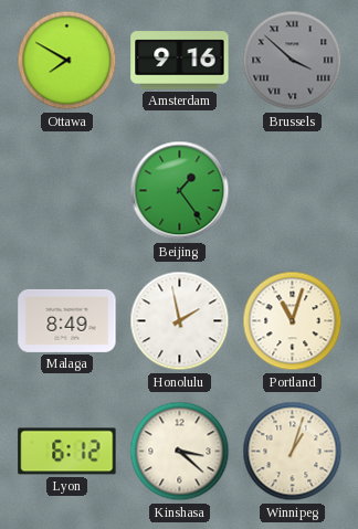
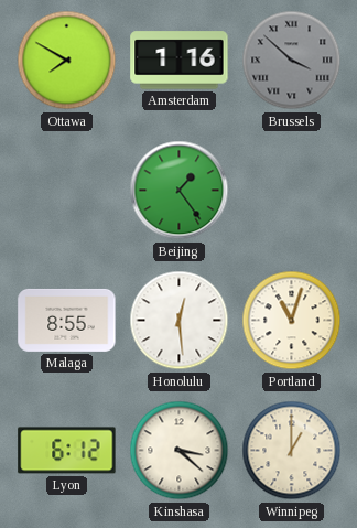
Amsterdam: 9:16 -> 1:16 (180, 61)
Malaga: 8:49 -> 8:55 (67, 320)
Honolulu: 1:58 -> 12:29 (180, 321)
Winnipeg: 1:03 -> 1:00 (292, 451)
